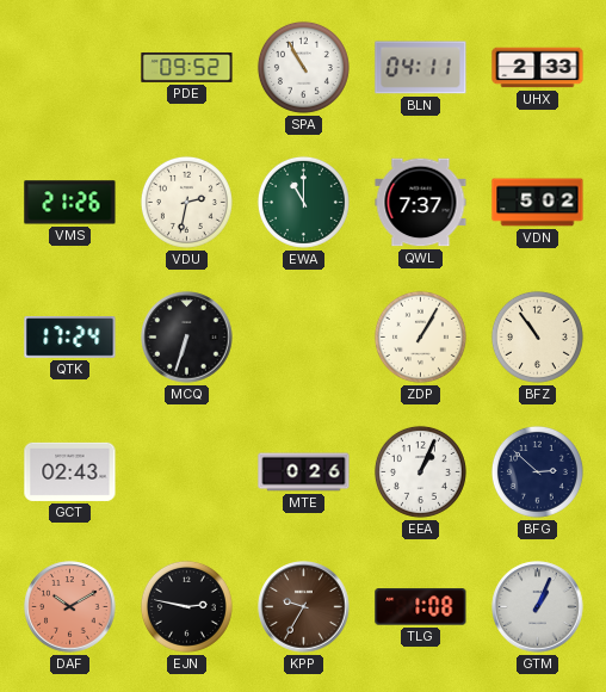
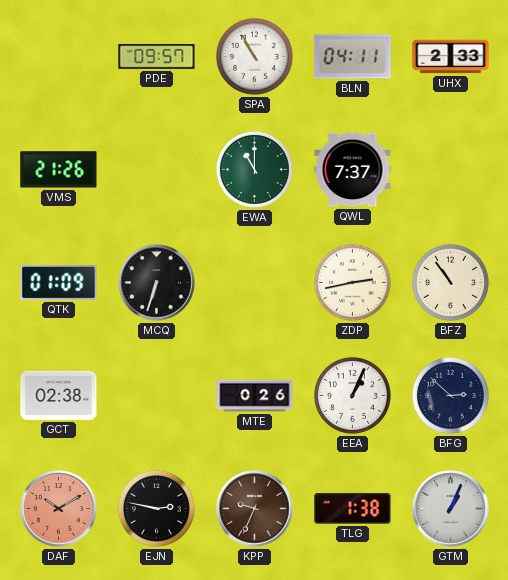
PDE: 09:52 -> 09:57 (157, 56)
VDU: 2:32 -> none (186, 202)
VDN: 5:02 -> none (538, 203)
QTK: 17:24 -> 01:09 (59, 283)
ZDP: 1:05 -> 2:43 (352, 282)
GCT: 02:43 -> 02:38 (59, 395)
KPP: 9:35 -> 9:34 (255, 509)
TLG: 1:08 -> 1:38 (353, 509)
